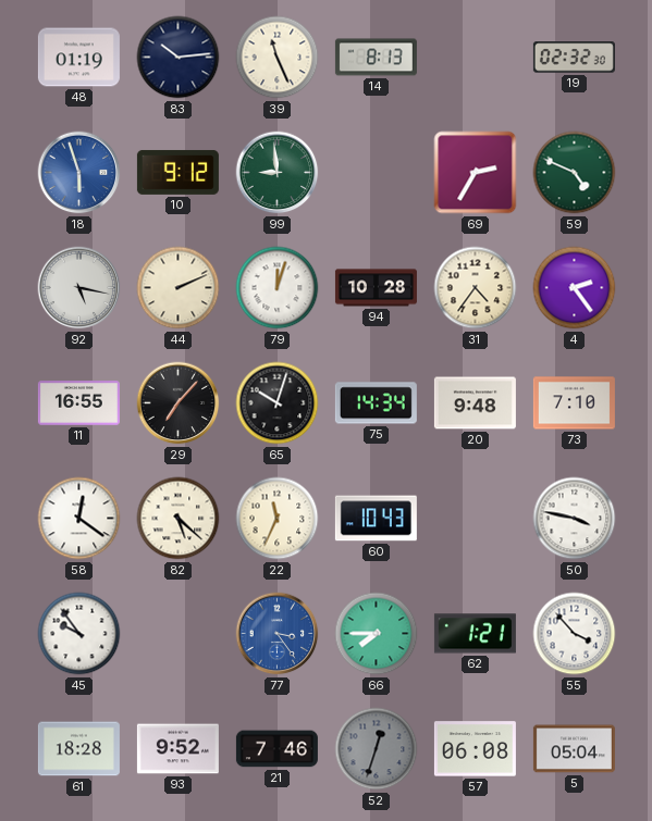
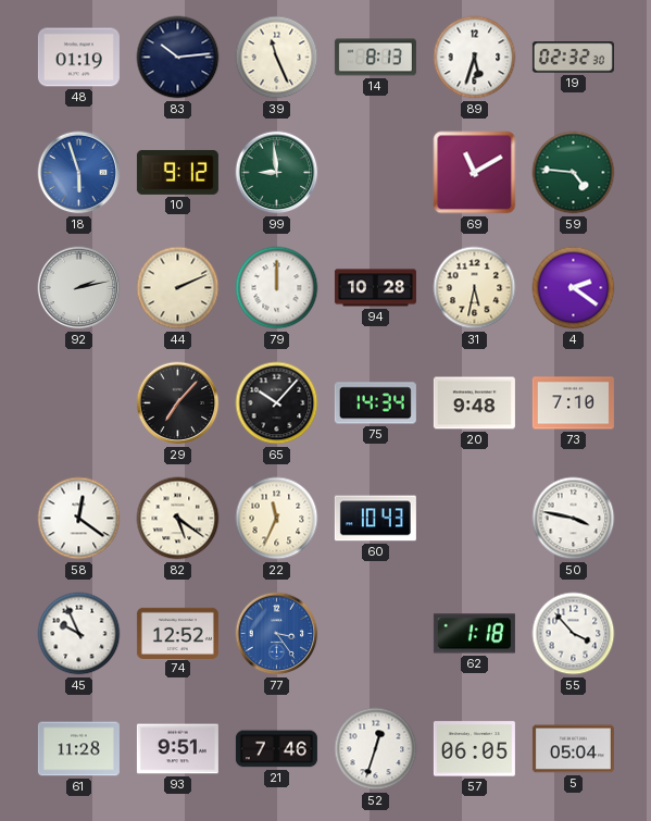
89: none -> 5:33 (475, 58)
69: 2:35 -> 11:10 (475, 173)
59: 4:49 -> 4:46 (574, 173)
92: 5:17 -> 2:13 (79, 288)
79: 12:03 -> 12:00 (277, 288)
31: 4:36 -> 5:32 (475, 288)
4: 2:24 -> 2:21 (574, 288)
11: 16:55 -> none (78, 403)
65: 10:03 -> 10:07 (277, 403)
82: 5:22 -> 5:21 (178, 519)
45: 9:54 -> 9:56 (79, 634)
74: none -> 12:52 (177, 633)
66: 7:45 -> none (377, 634)
62: 1:21 -> 1:18 (474, 634)
61: 18:28 -> 11:28 (78, 749)
93: 9:52 -> 9:51 (177, 749)
52 dial: grey -> white (376, 749)
57: 06:08 -> 06:05 (474, 749)
